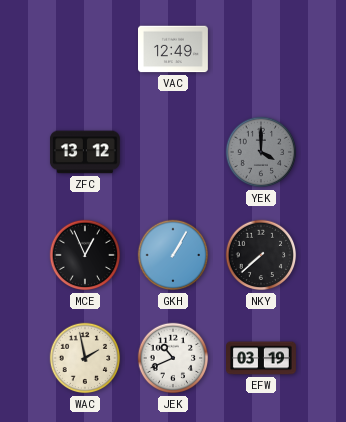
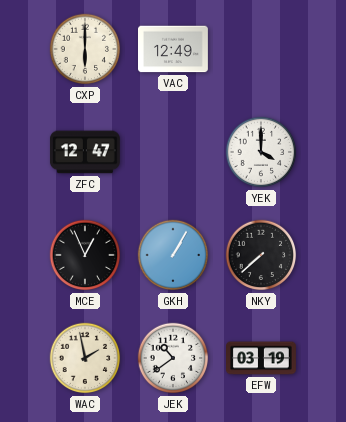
CXP: none -> 6:00 (85, 49)
ZFC: 13:12 -> 12:47 (85, 152)
YEK dial: grey -> white (261, 152)
JEK: 10:41 -> 10:39 (173, 358)
